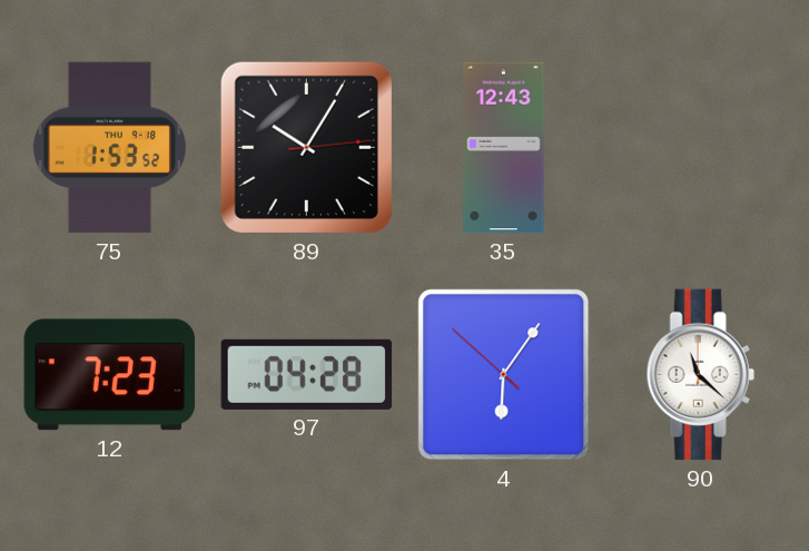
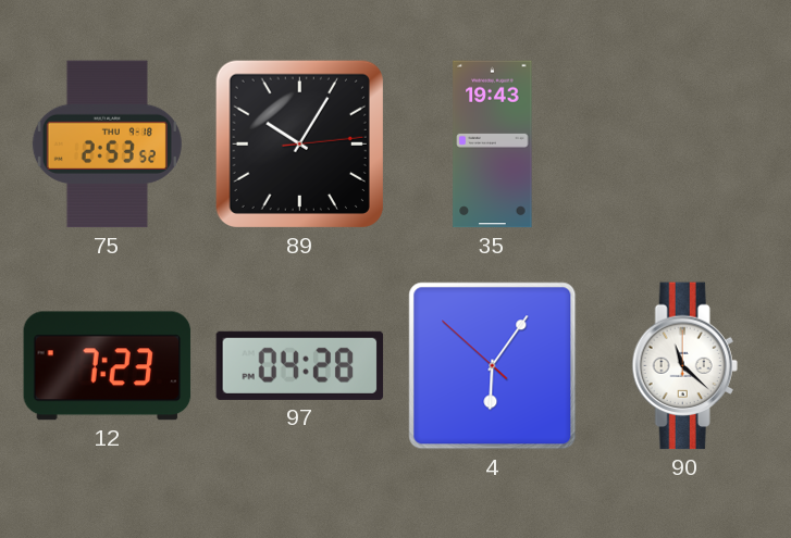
75: 1:53 -> 2:53 (107, 145)
35: 12:43 -> 19:43 (493, 145)
